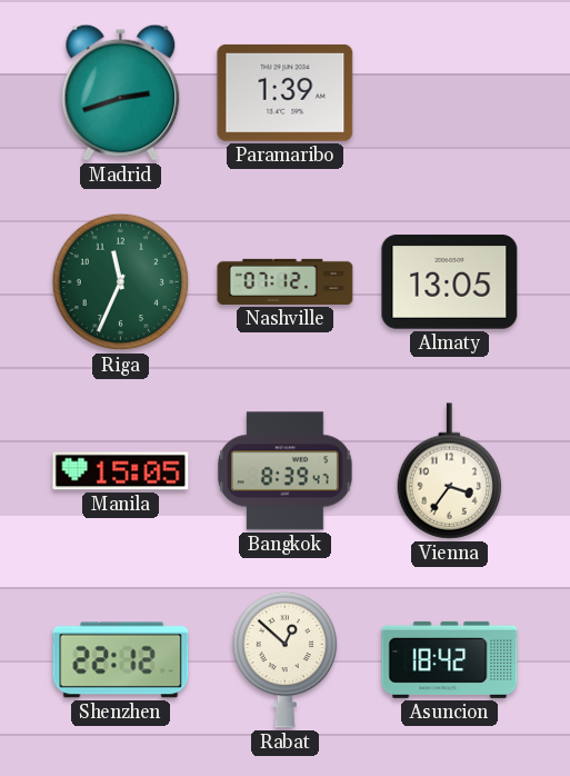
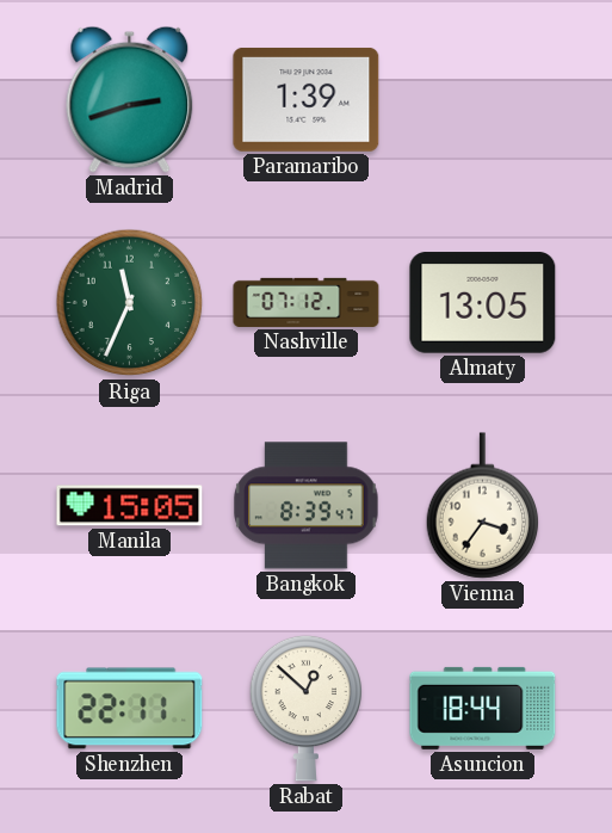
Shenzhen: 22:12 -> 22:11 (130, 709)
Asuncion: 18:42 -> 18:44 (483, 708)
